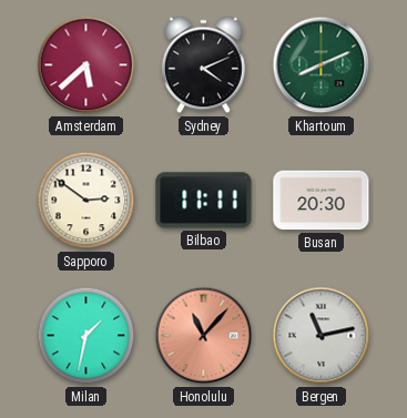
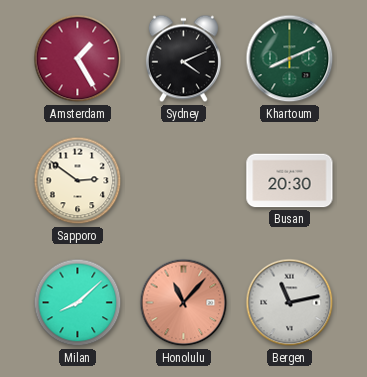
Amsterdam: 5:38 -> 1:25 (78, 59)
Bilbao: 11:11 -> none (204, 201)
Milan: 1:32 -> 8:08 (78, 303)
